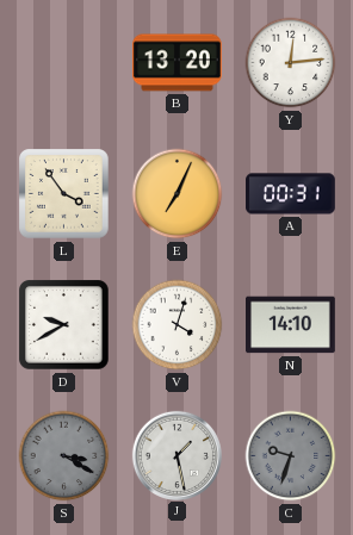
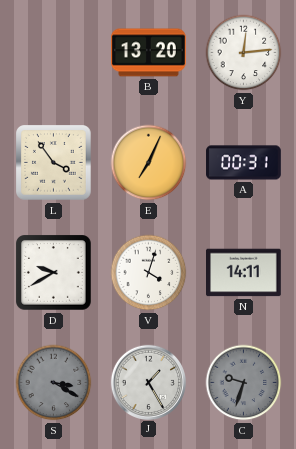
N: 14:10 -> 14:11 (244, 273)
J: 1:28 -> 1:25 (148, 382)
